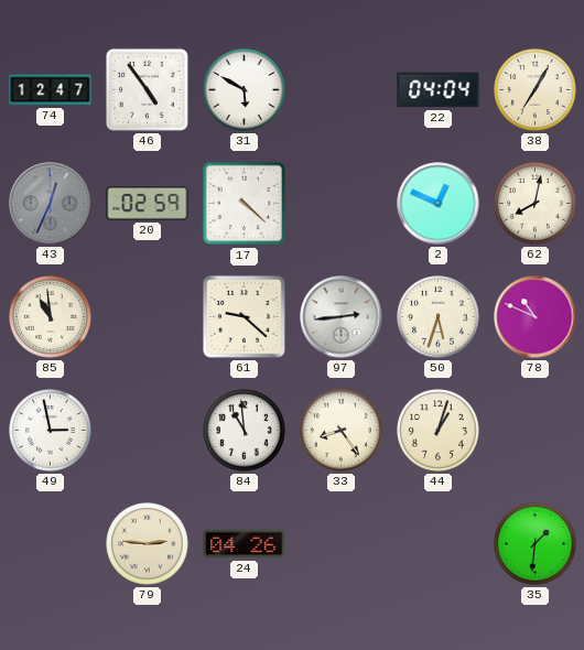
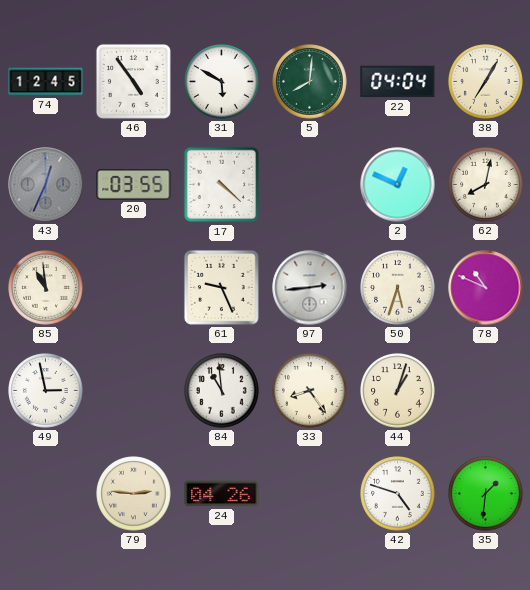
74: 12:47 -> 12:45 (46, 82)
5: none -> 8:01 (310, 82)
20: 02:59 -> 03:55 (134, 185)
61: 9:22 -> 9:26 (221, 287)
42: none -> 4:48 (398, 494)
